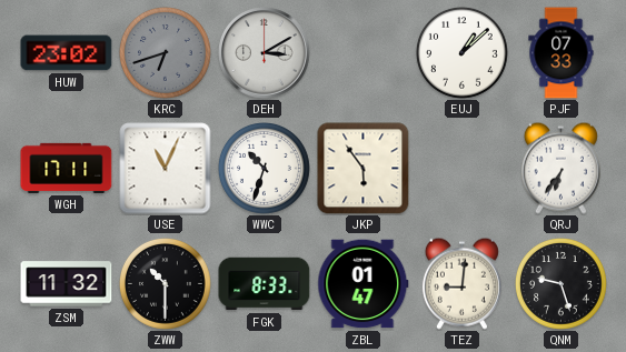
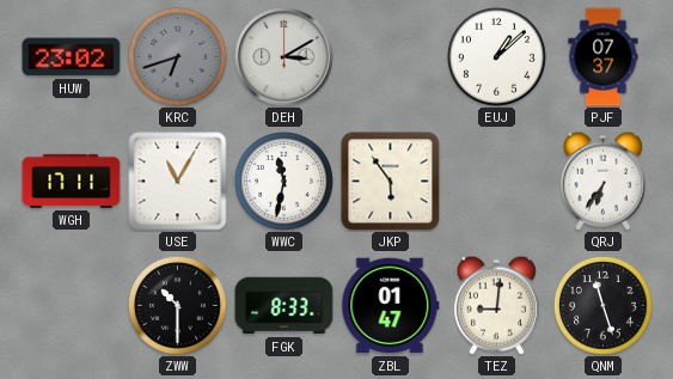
PJF: 07:33 -> 07:37 (604, 57)
USE: 11:04 -> 11:05 (178, 182)
WWC: 10:33 -> 11:32 (285, 182)
ZSM: 11:32 -> none (67, 284)
QNM: 9:27 -> 11:27 (604, 306)
